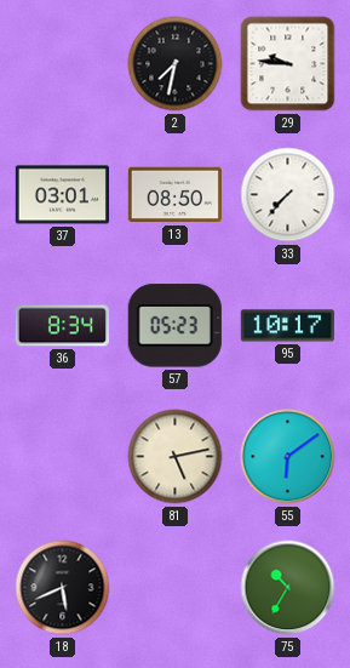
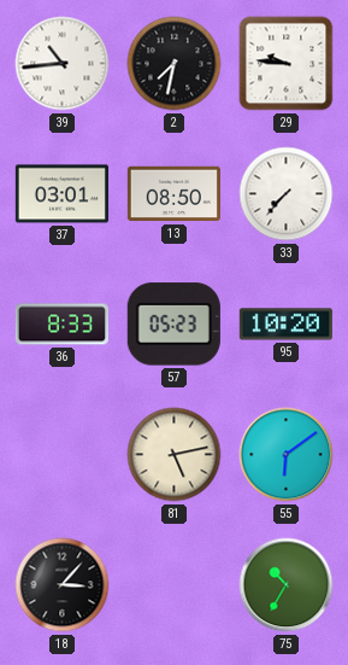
39: none -> 10:44 (63, 64)
36: 8:34 -> 8:33 (61, 325)
95: 10:17 -> 10:20 (285, 325)
18: 5:41 -> 3:07 (63, 585)
